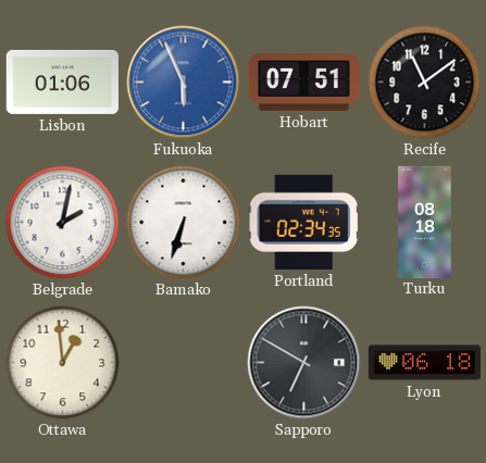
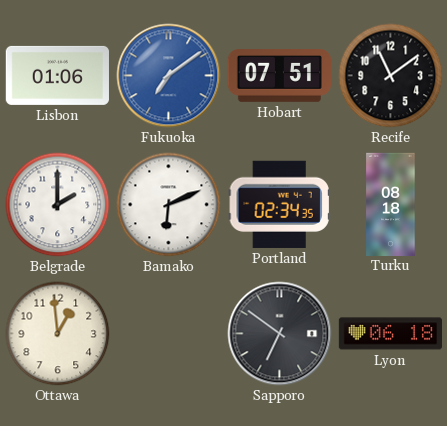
Fukuoka: 5:56 -> 7:09 (169, 76)
Belgrade: 2:02 -> 2:00 (58, 205)
Bamako: 6:33 -> 6:11 (169, 205)
Sapporo: 6:50 -> 6:51 (280, 334)
